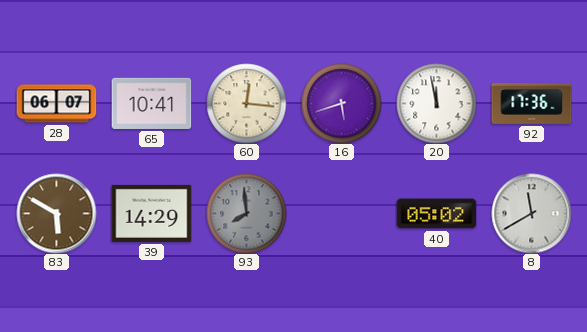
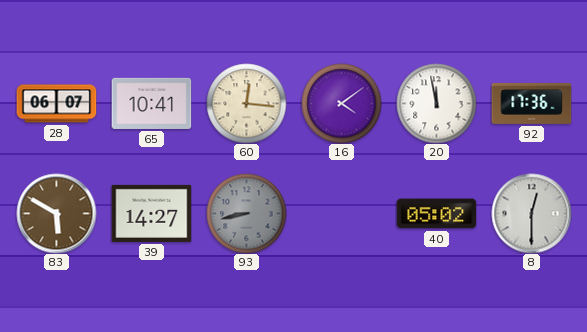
16: 5:42 -> 4:09 (341, 103)
39: 14:29 -> 14:27 (151, 213)
93: 7:59 -> 8:43 (246, 213)
8: 11:40 -> 12:30 (531, 213)
